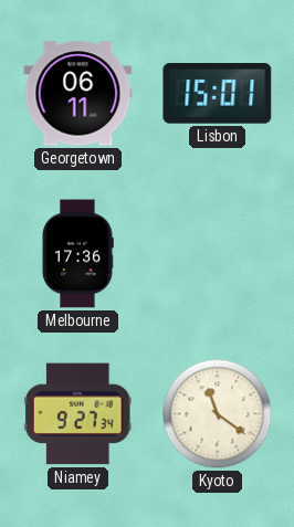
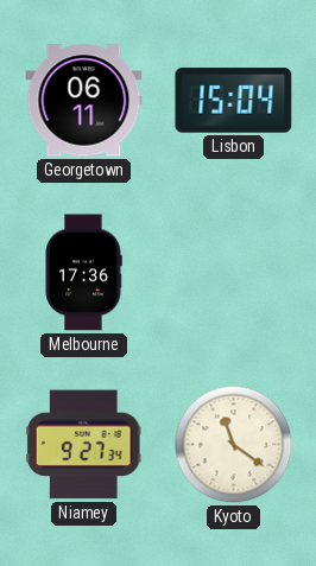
Lisbon: 15:01 -> 15:04 (234, 101)
